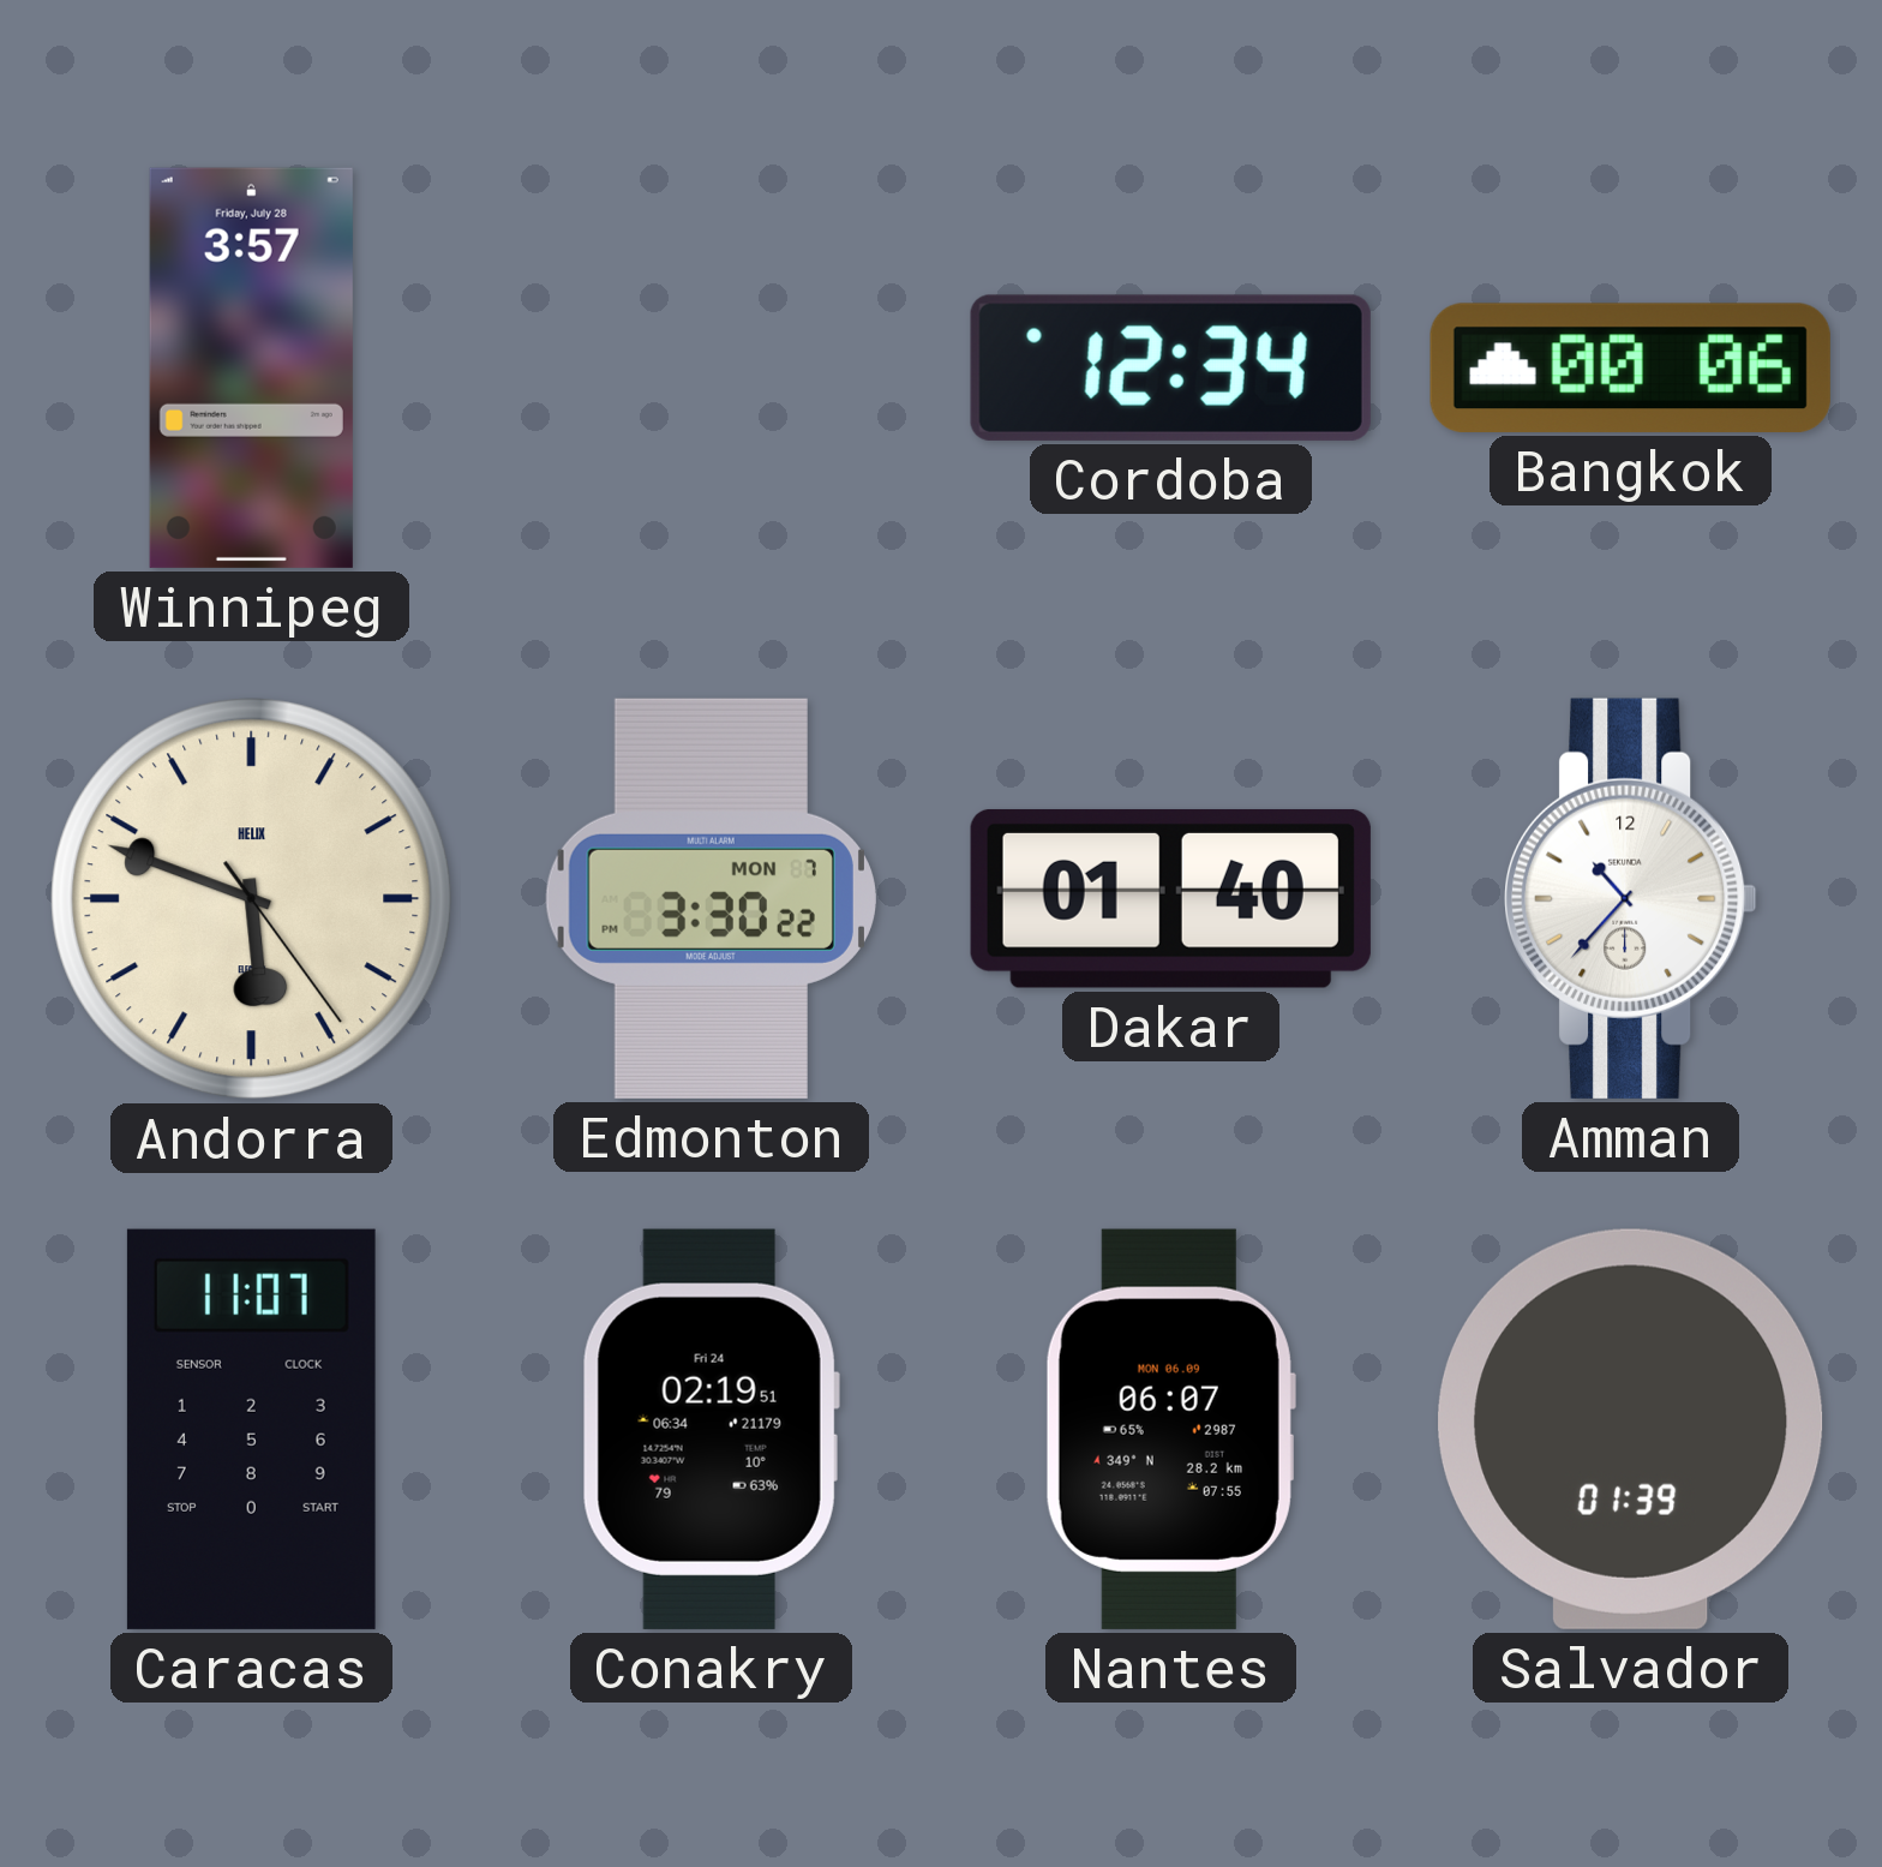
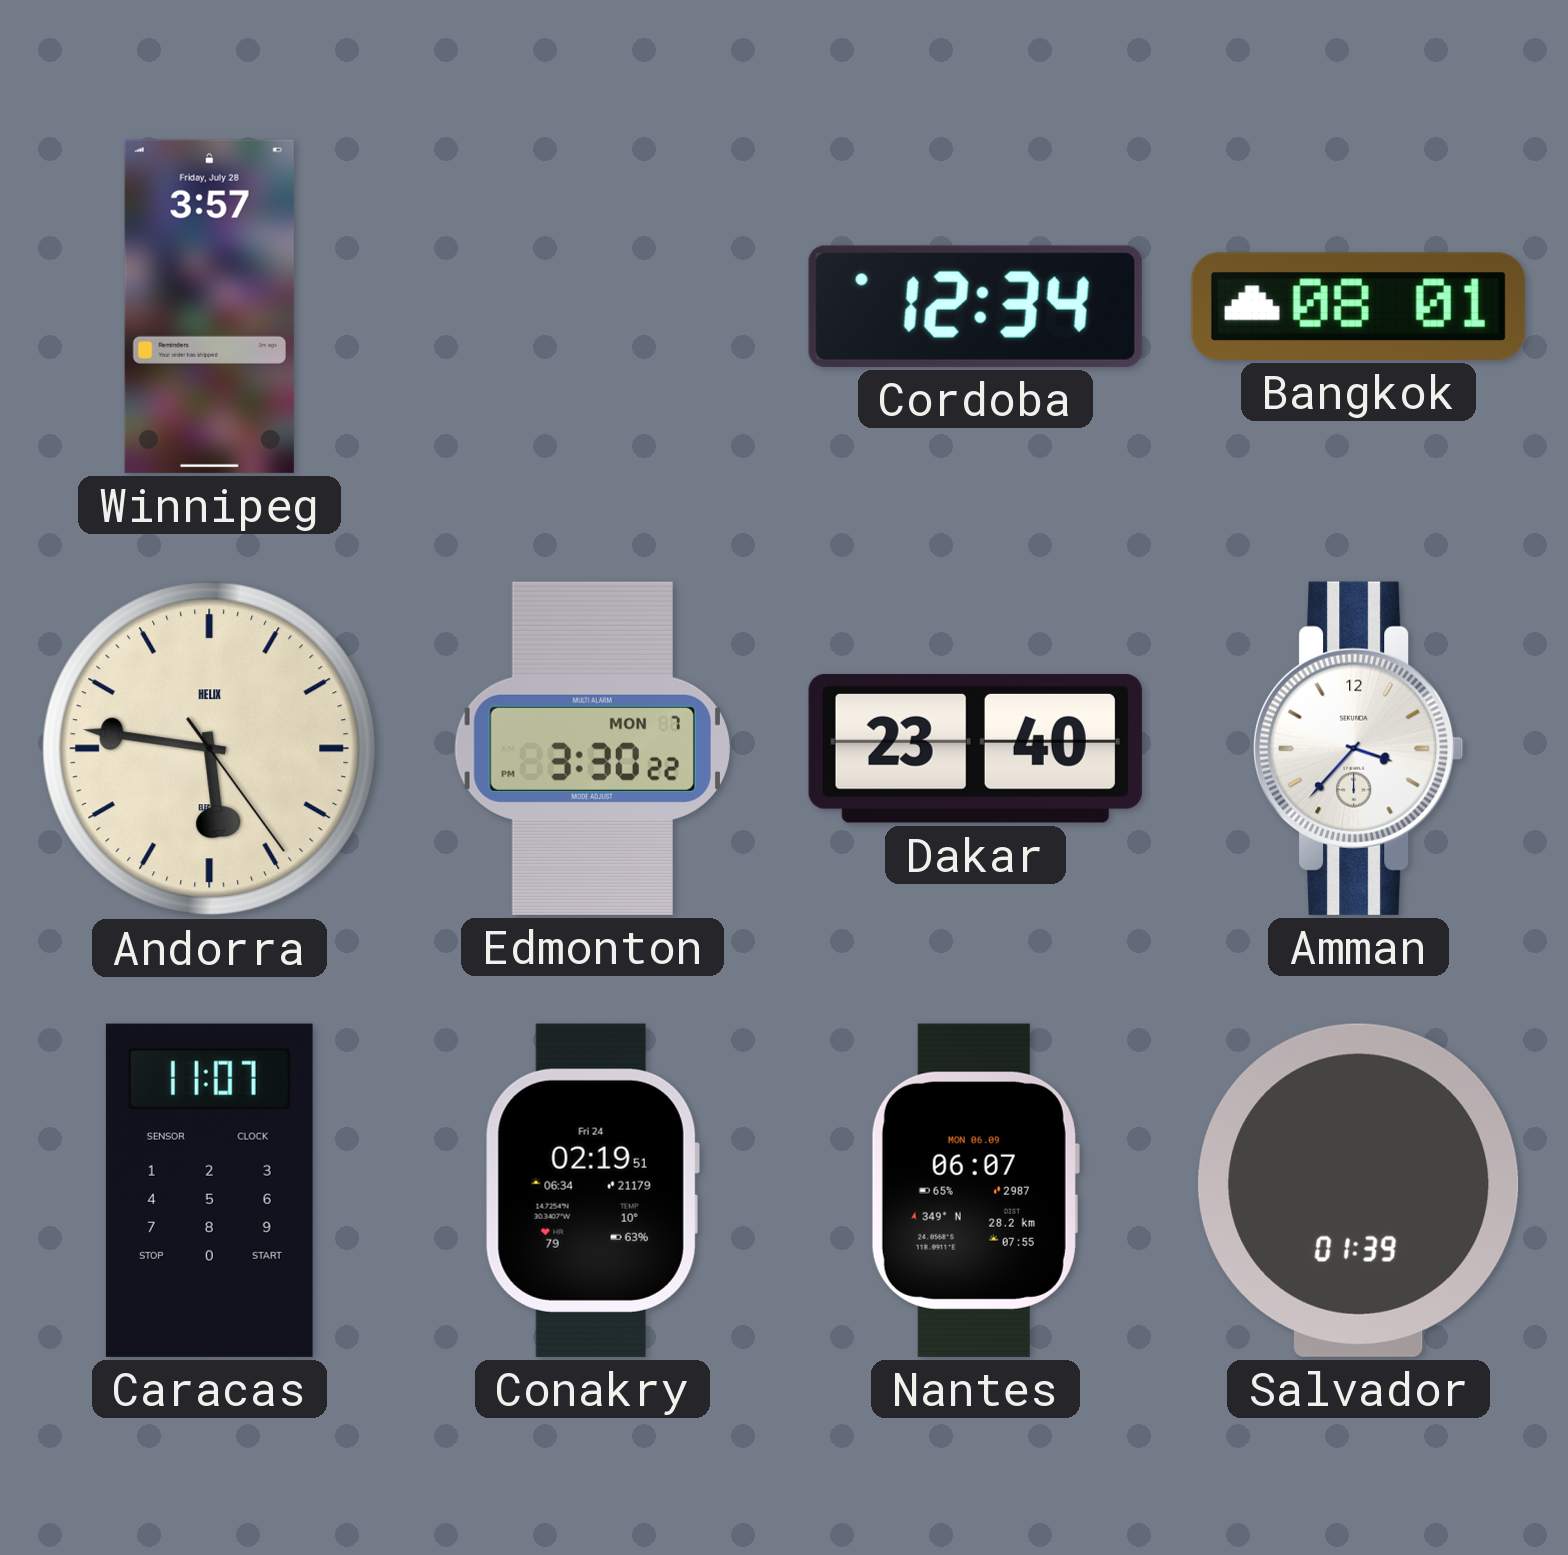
Bangkok: 00:06 -> 08:01 (1358, 306)
Andorra: 5:48 -> 5:46 (210, 749)
Dakar: 01:40 -> 23:40 (975, 748)
Amman: 10:37 -> 3:37 (1359, 748)
